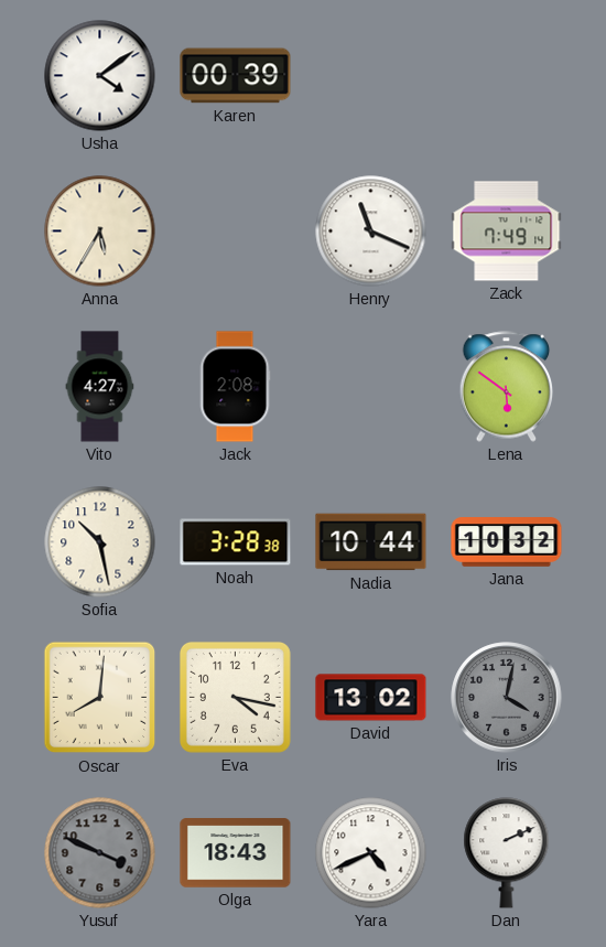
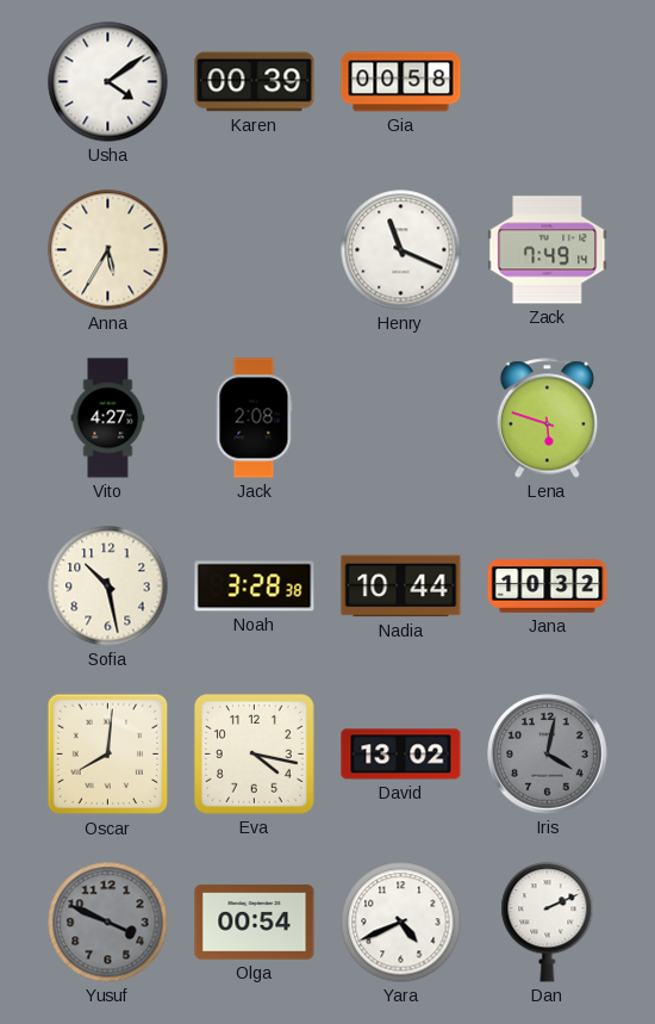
Gia: none -> 00:58 (401, 82)
Lena: 5:51 -> 5:48 (548, 418)
Olga: 18:43 -> 00:54 (255, 923)
